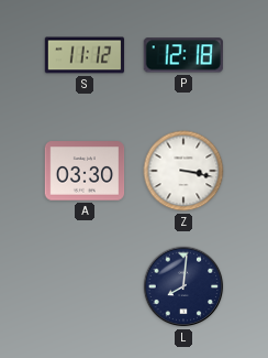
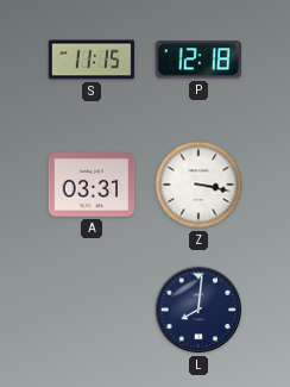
S: 11:12 -> 11:15 (92, 60)
A: 03:30 -> 03:31 (92, 185)
